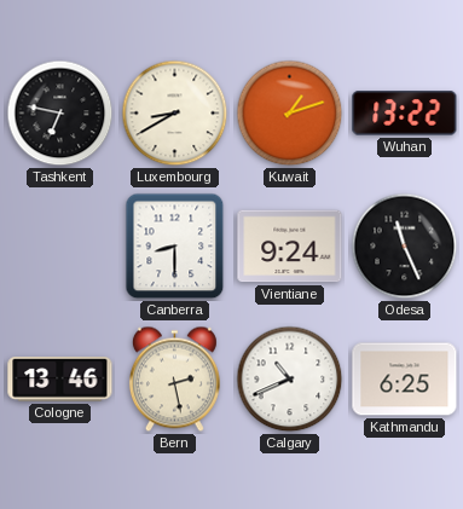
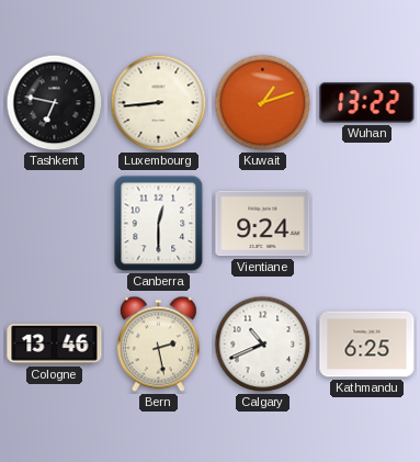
Luxembourg: 8:40 -> 8:44 (159, 103)
Canberra: 8:30 -> 12:30 (159, 224)
Odesa: 11:26 -> none (405, 247)
